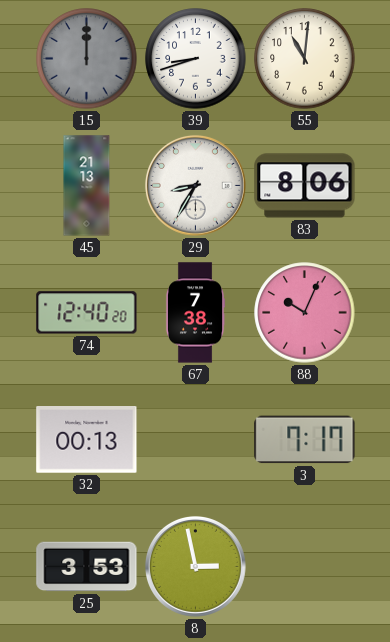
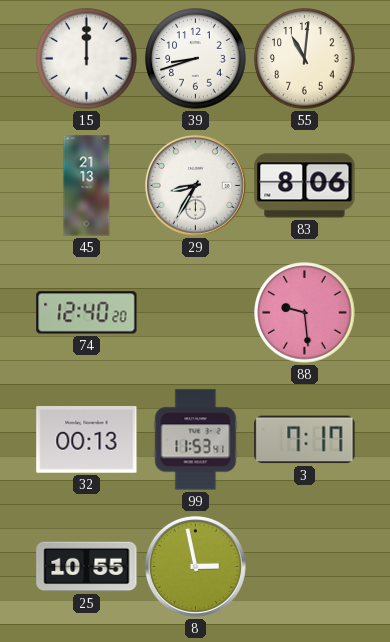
15 dial: grey -> white (87, 59)
67: 7:38 -> none (195, 313)
88: 10:04 -> 9:29 (305, 313)
99: none -> 11:53 (196, 440)
25: 3:53 -> 10:55 (87, 567)
